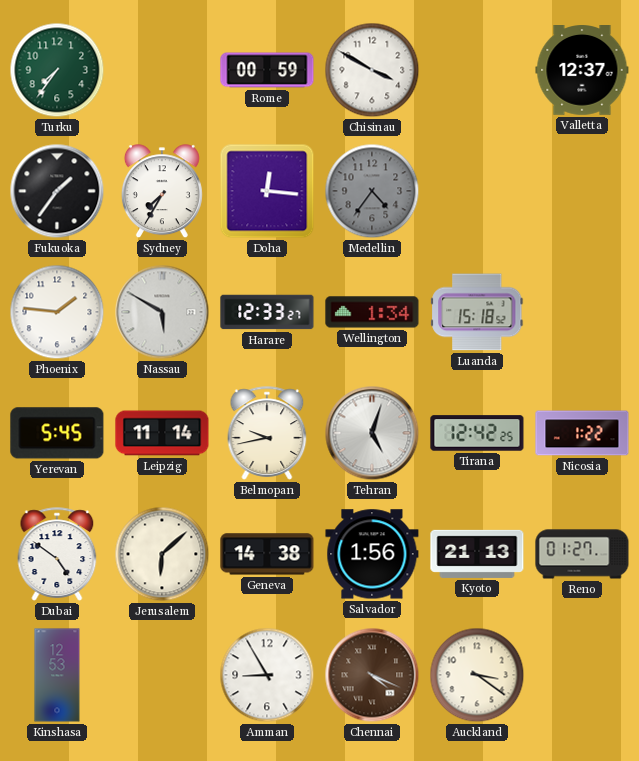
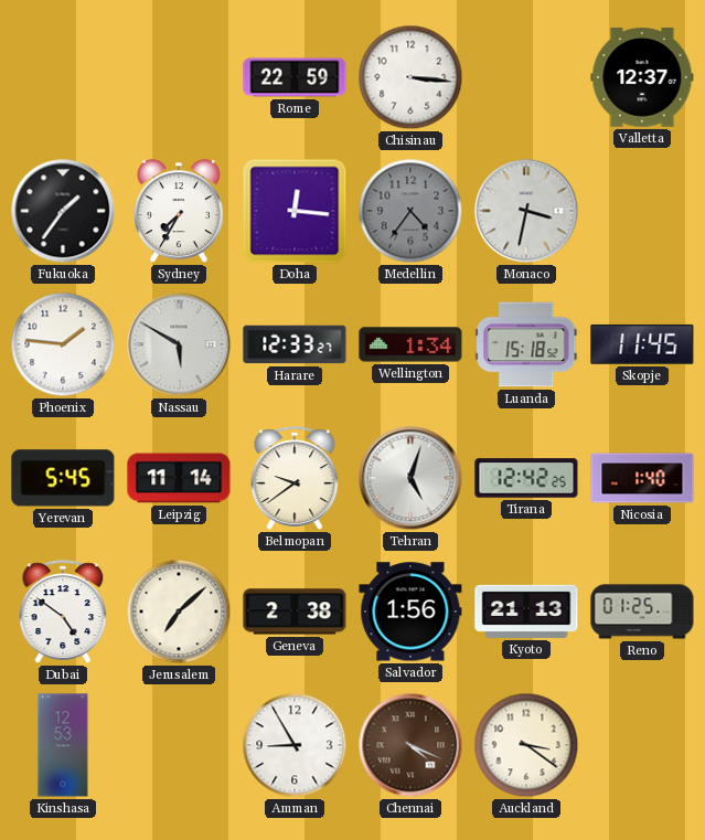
Turku: 7:36 -> none (57, 70)
Rome: 00:59 -> 22:59 (295, 77)
Chisinau: 3:50 -> 3:16 (410, 77)
Monaco: none -> 3:32 (526, 211)
Skopje: none -> 11:45 (642, 344)
Belmopan: 9:43 -> 9:39 (295, 478)
Nicosia: 1:22 -> 1:40 (642, 478)
Jerusalem: 6:08 -> 7:08 (179, 612)
Geneva: 14:38 -> 2:38 (295, 612)
Reno: 01:27 -> 01:25 (642, 612)
